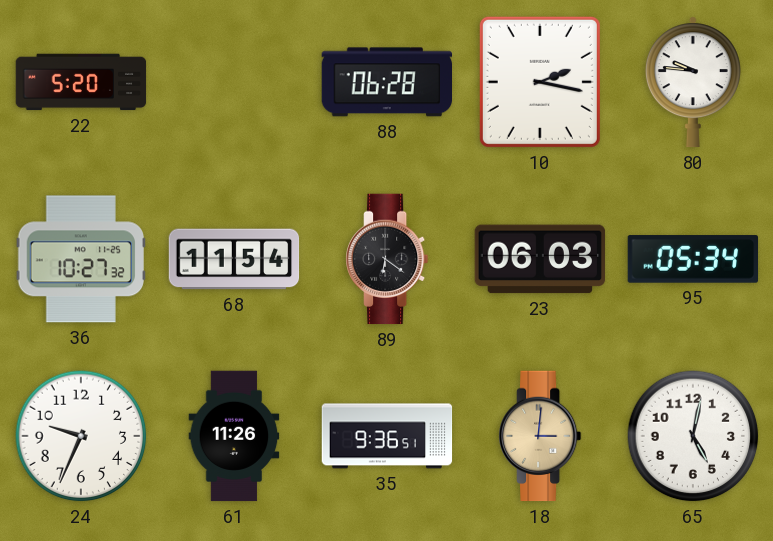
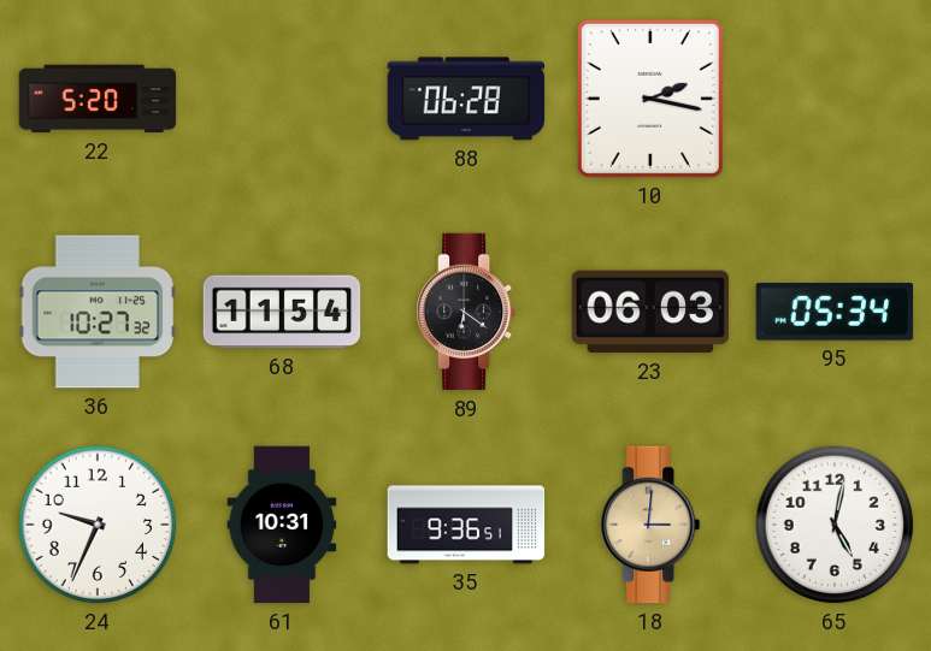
80: 9:46 -> none (693, 82)
61: 11:26 -> 10:31 (282, 525)
